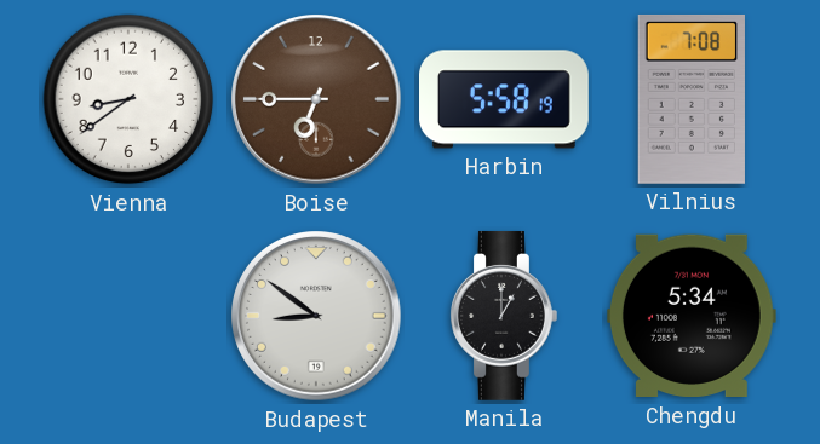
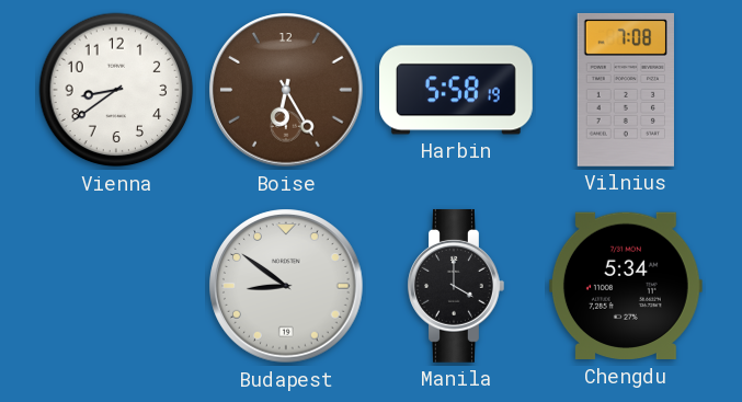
Boise: 6:45 -> 6:25 (286, 90)
Manila: 1:00 -> 4:00 (456, 286)
